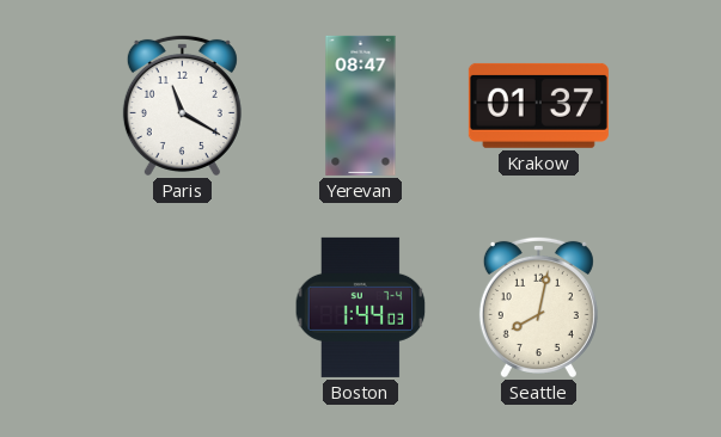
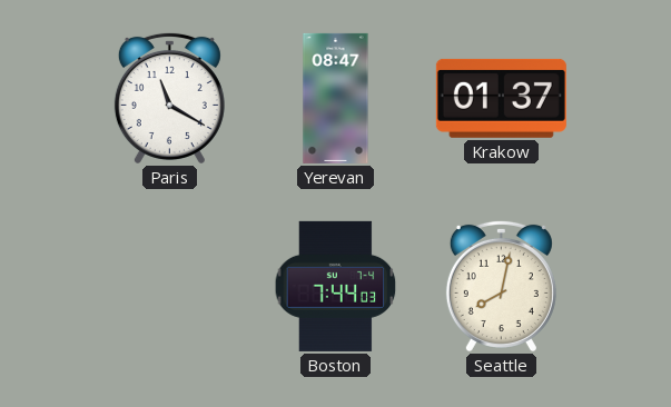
Boston: 1:44 -> 7:44 (336, 286)
